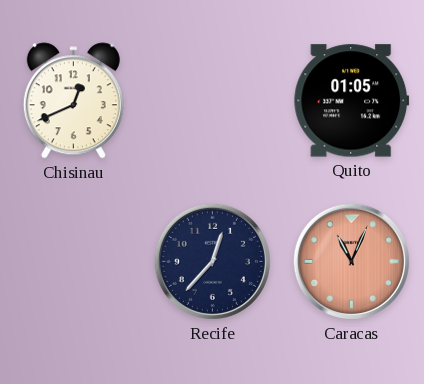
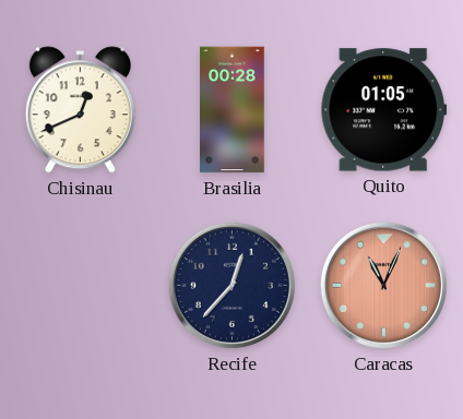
Brasilia: none -> 00:28 (233, 110)
